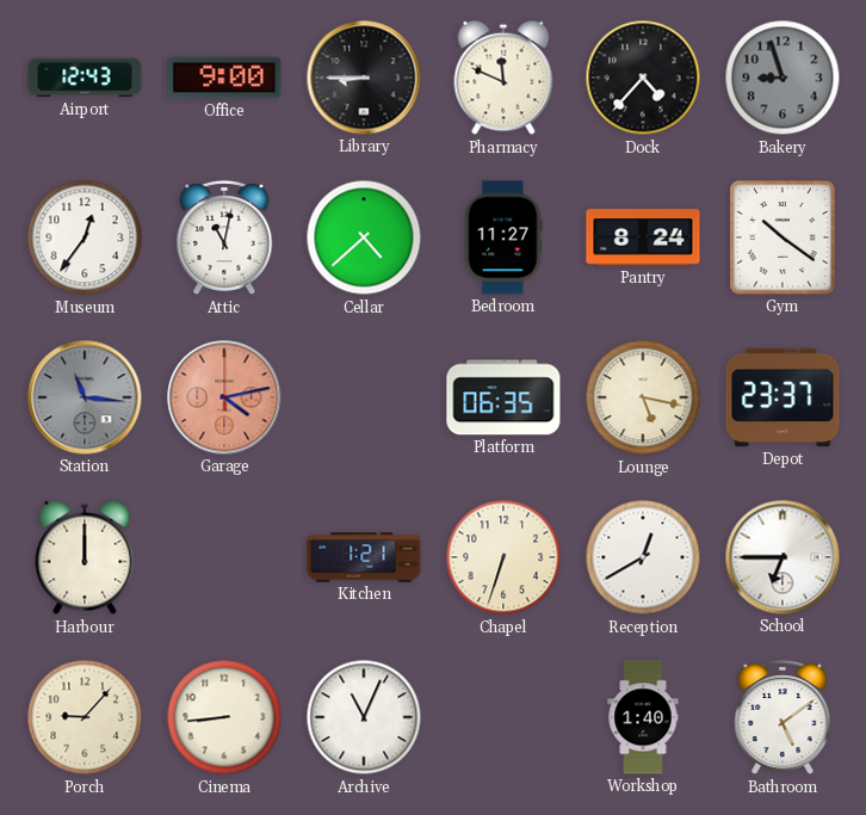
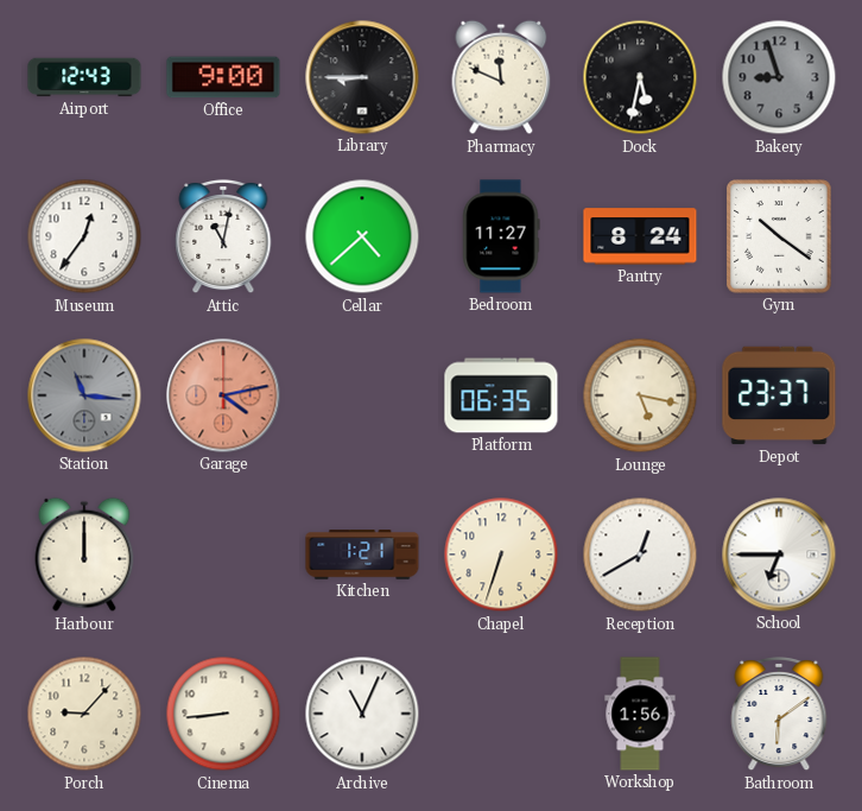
Dock: 4:37 -> 5:32 (640, 77)
Workshop: 1:40 -> 1:56 (640, 714)
Bathroom: 5:09 -> 6:09 (779, 714)
